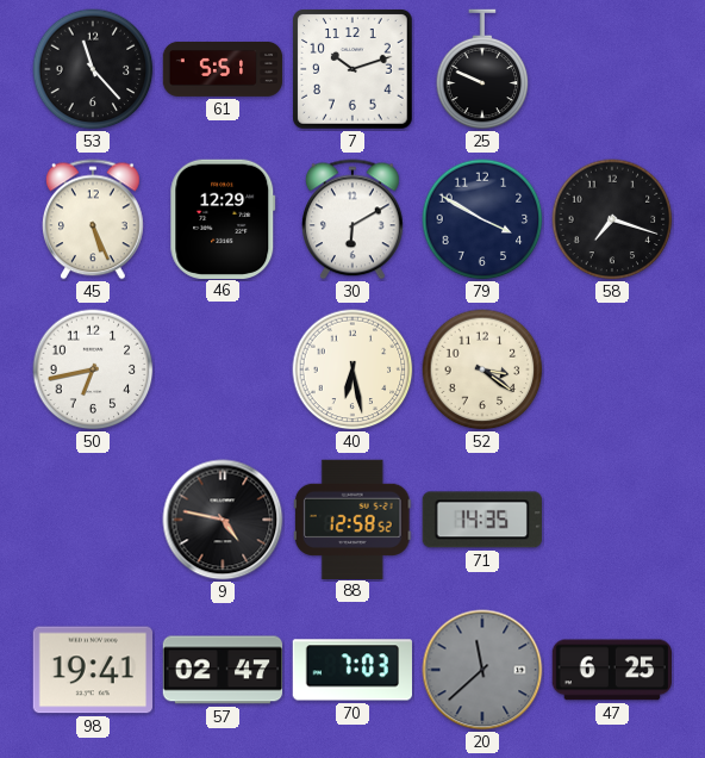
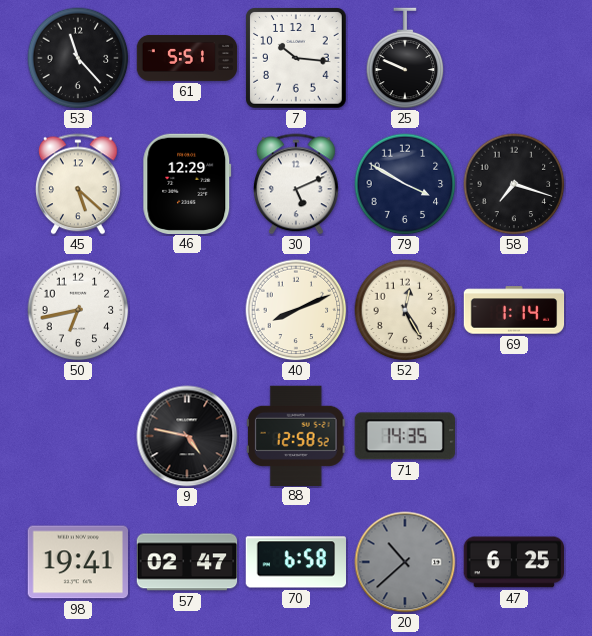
7: 10:12 -> 10:16 (297, 59)
45: 5:26 -> 5:22 (79, 184)
30: 6:10 -> 5:11 (297, 184)
40: 6:28 -> 8:11 (296, 310)
52: 3:21 -> 12:25 (405, 310)
69: none -> 1:14 (514, 310)
70: 7:03 -> 6:58 (295, 562)
20: 11:38 -> 10:38 (405, 562)
